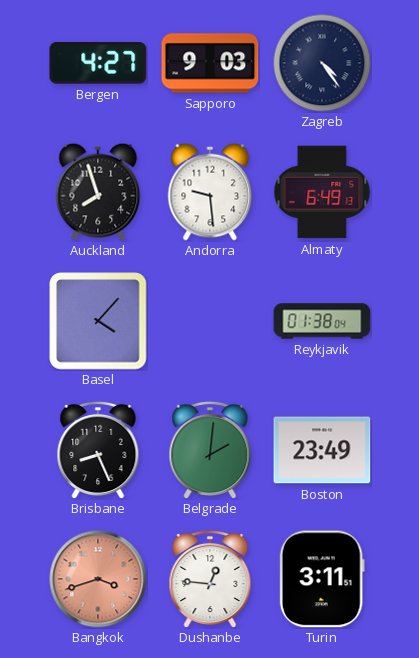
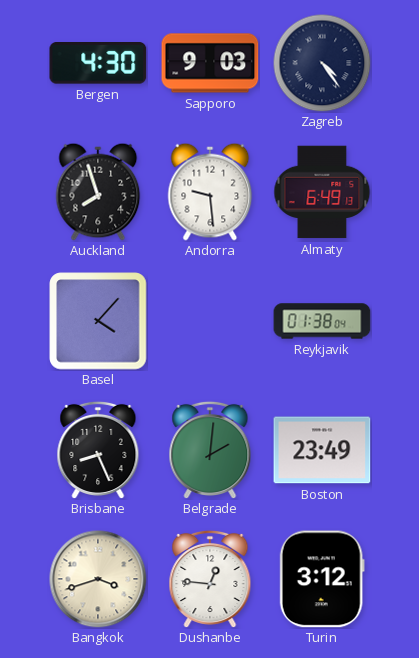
Bergen: 4:27 -> 4:30 (98, 64)
Bangkok dial: salmon -> cream (98, 579)
Turin: 3:11 -> 3:12 (322, 579)
